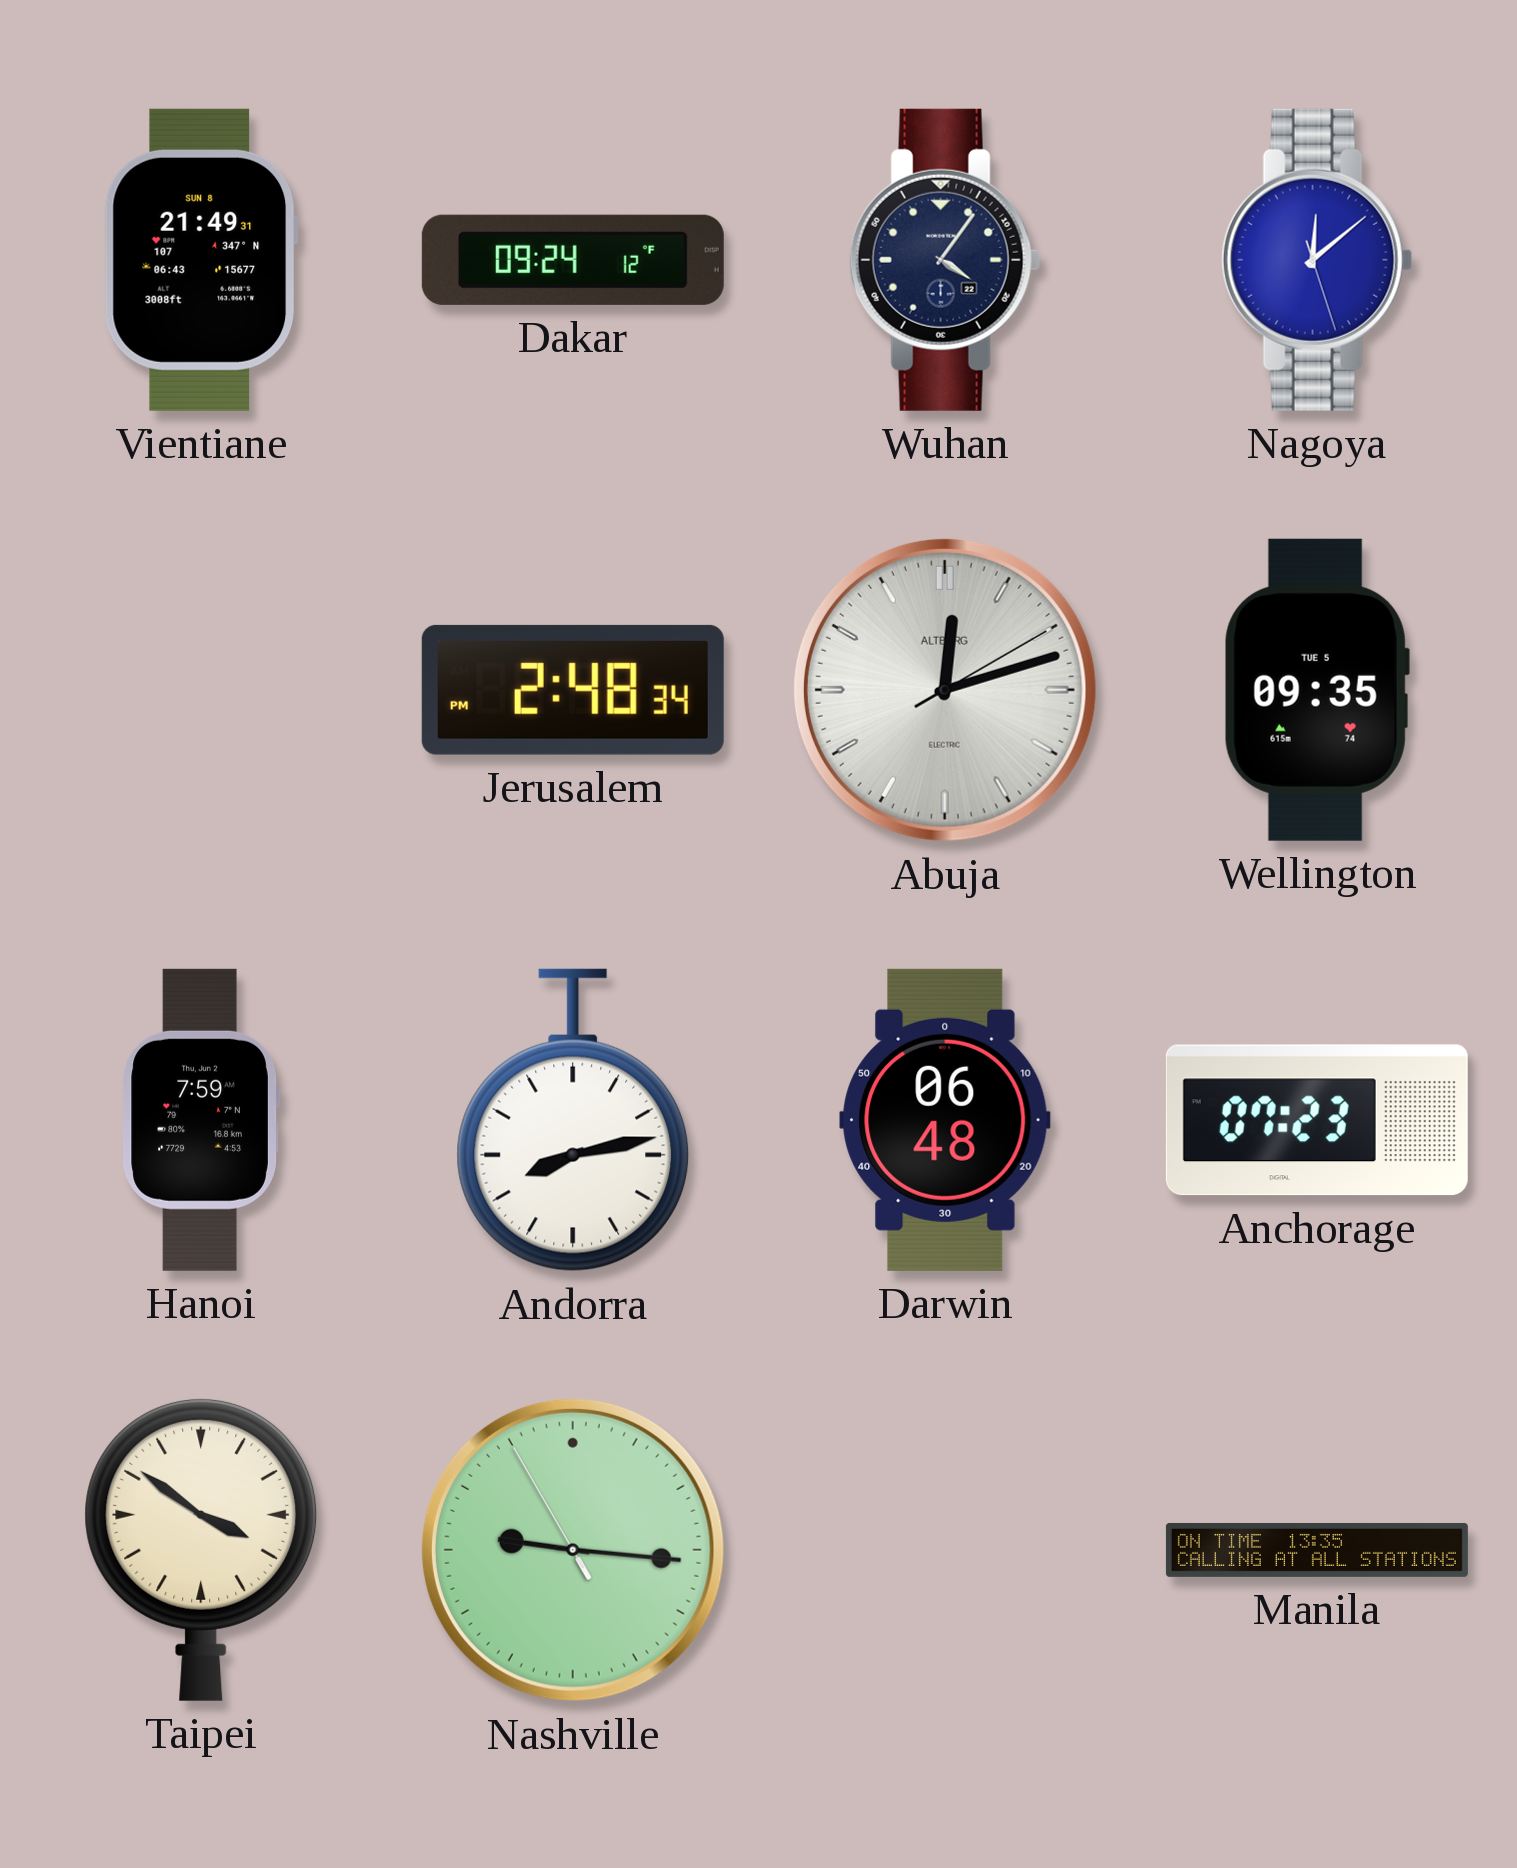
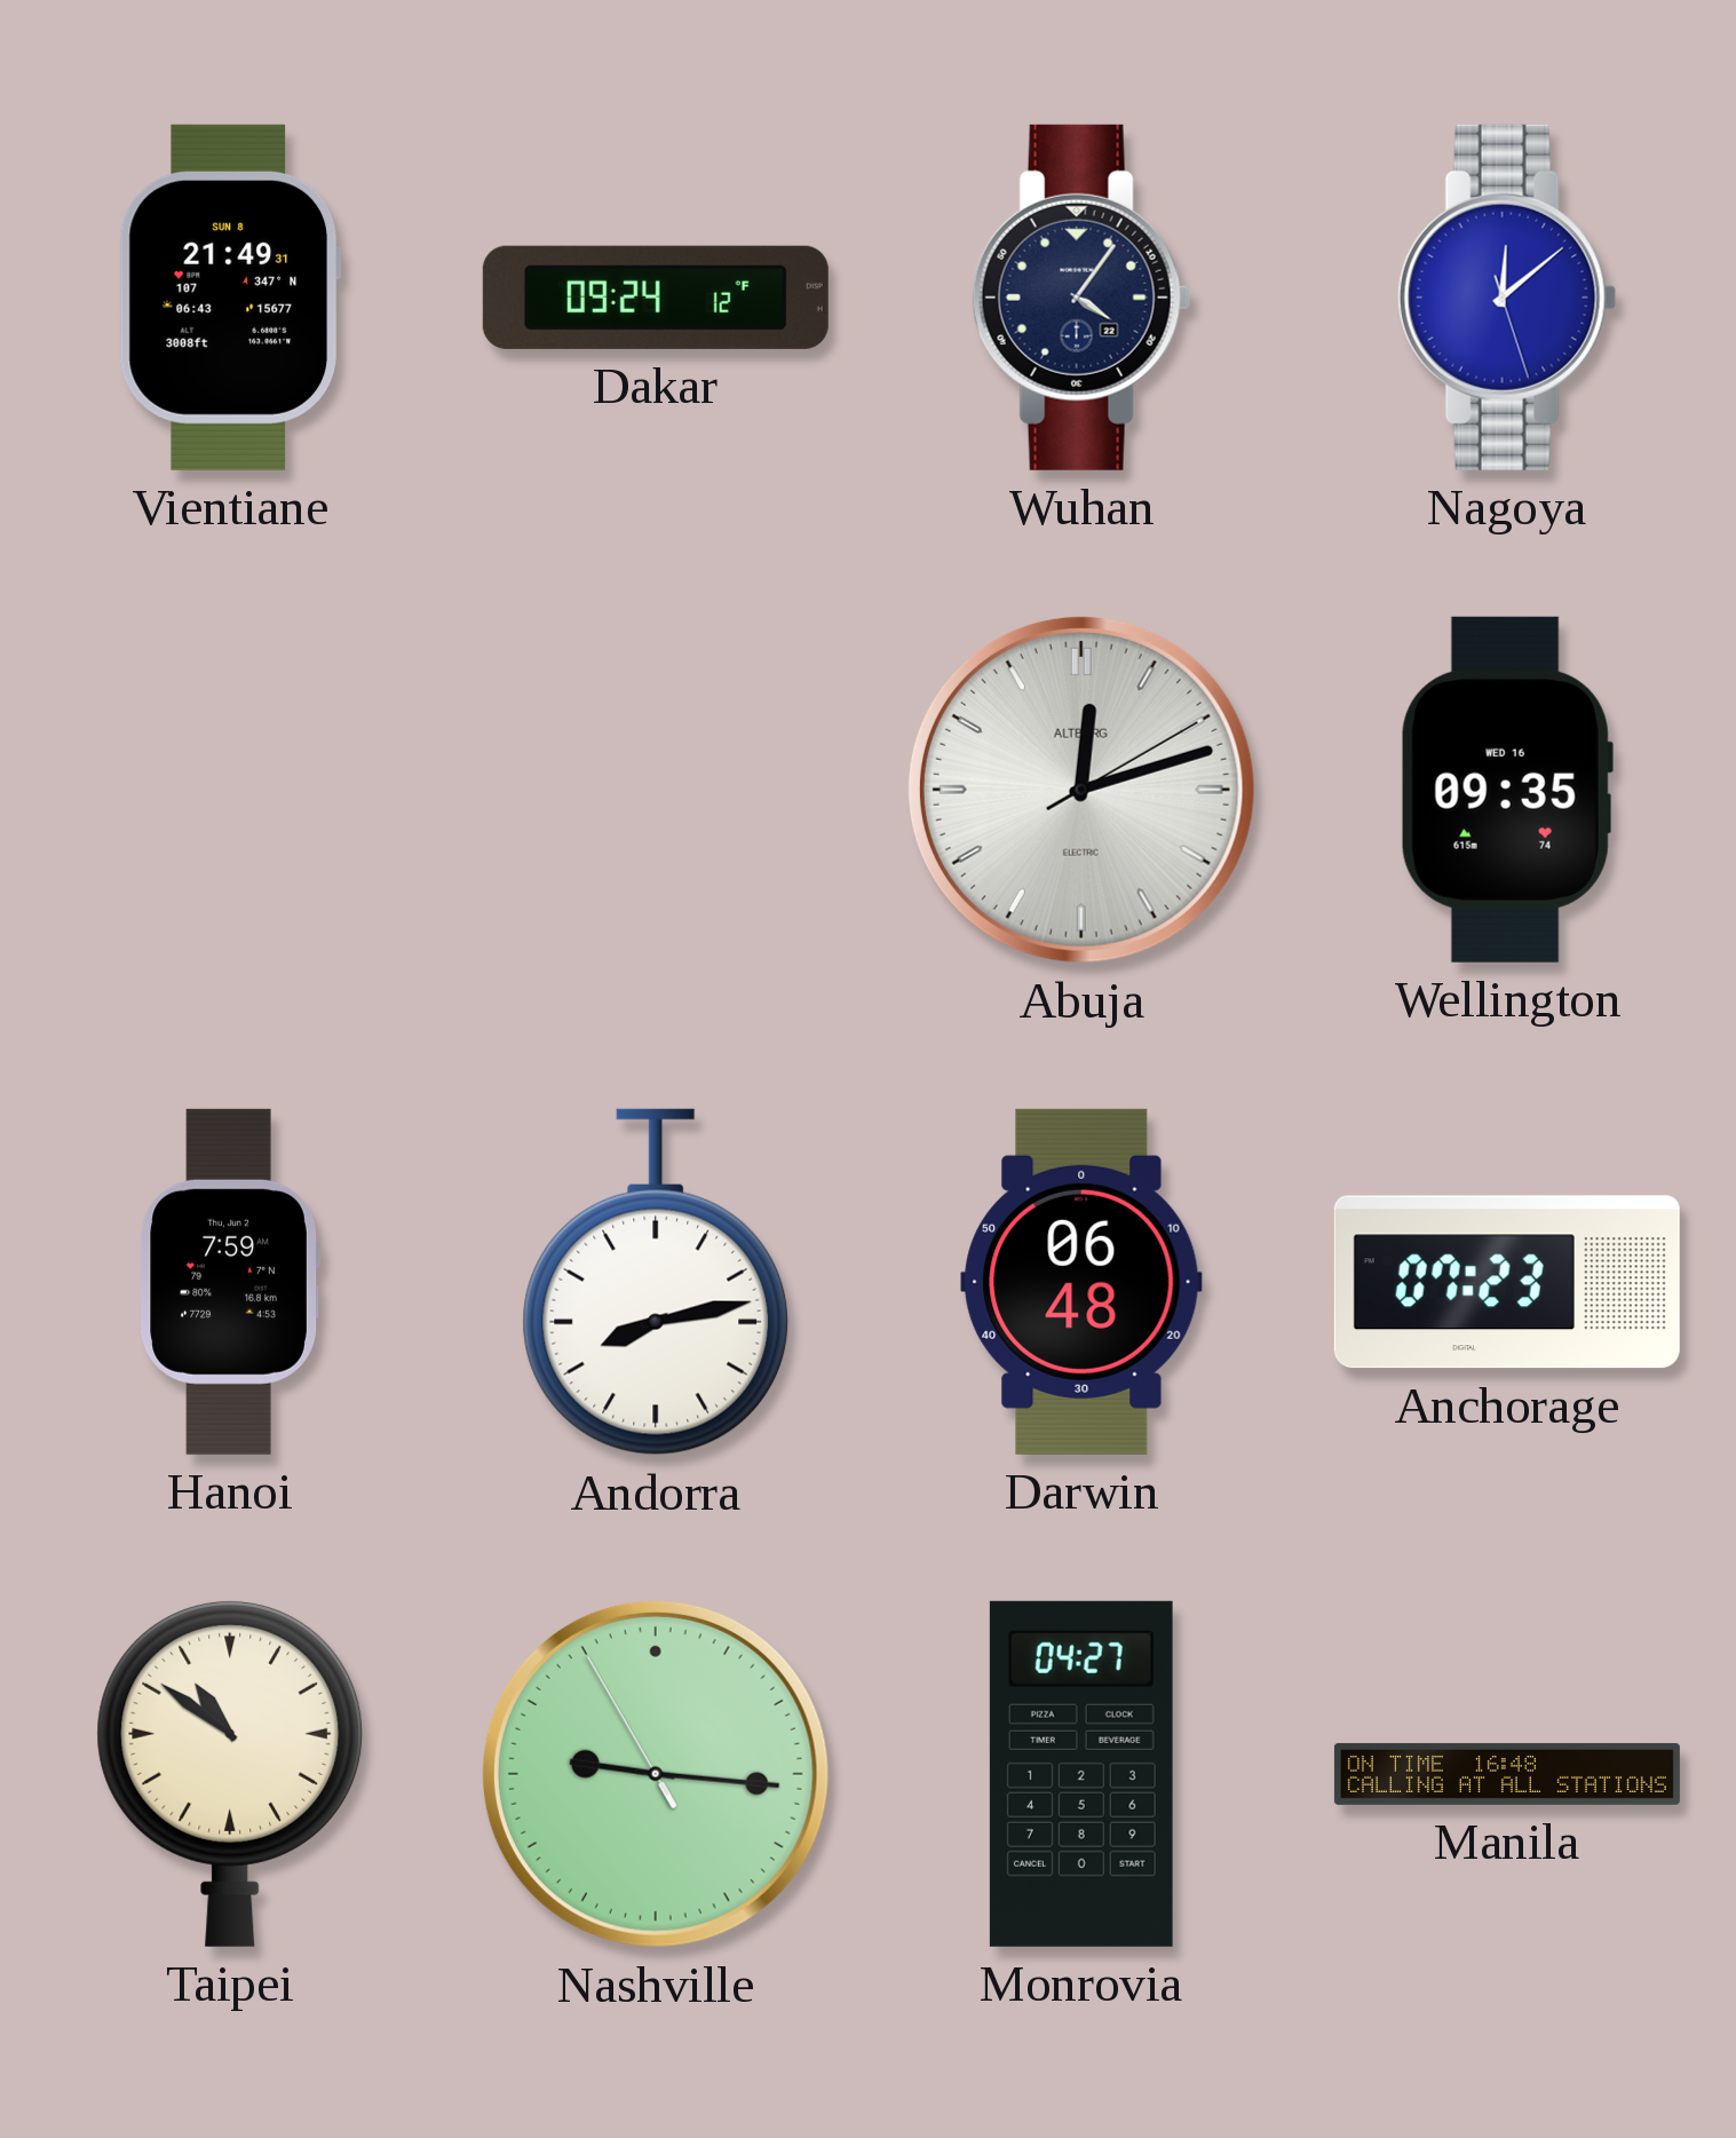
Jerusalem: 2:48 -> none (573, 690)
Wellington date: TUE 5 -> WED 16 (1507, 790)
Taipei: 3:51 -> 10:51 (230, 1773)
Monrovia: none -> 04:27 (1081, 1774)
Manila: 13:35 -> 16:48 (1507, 1774)
